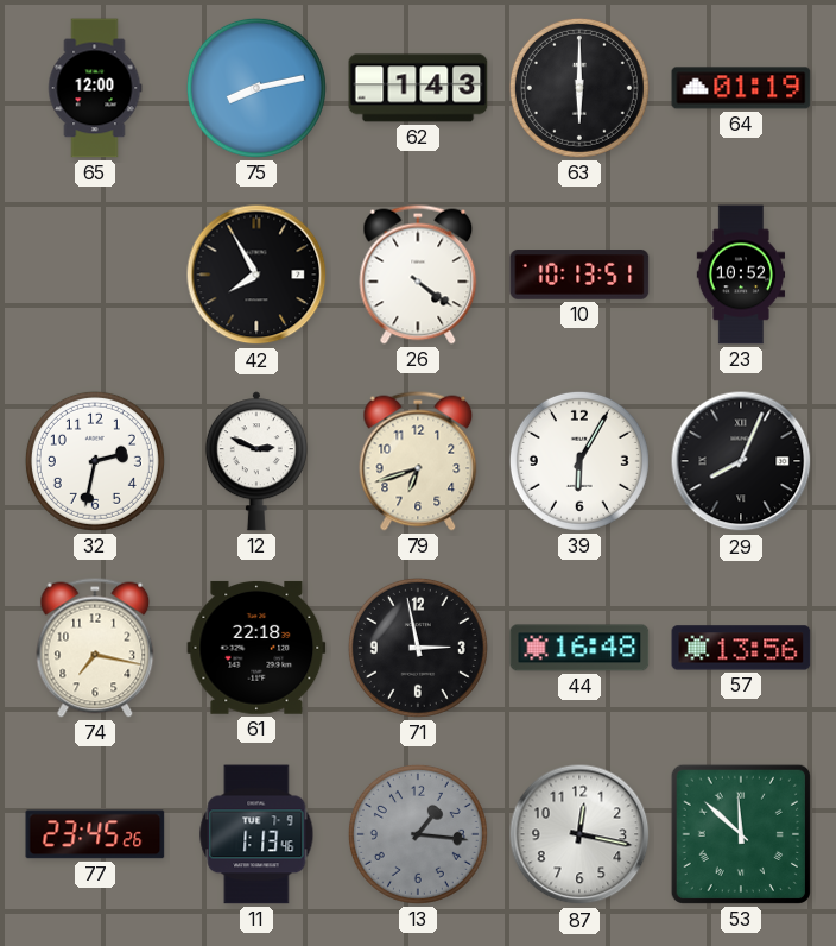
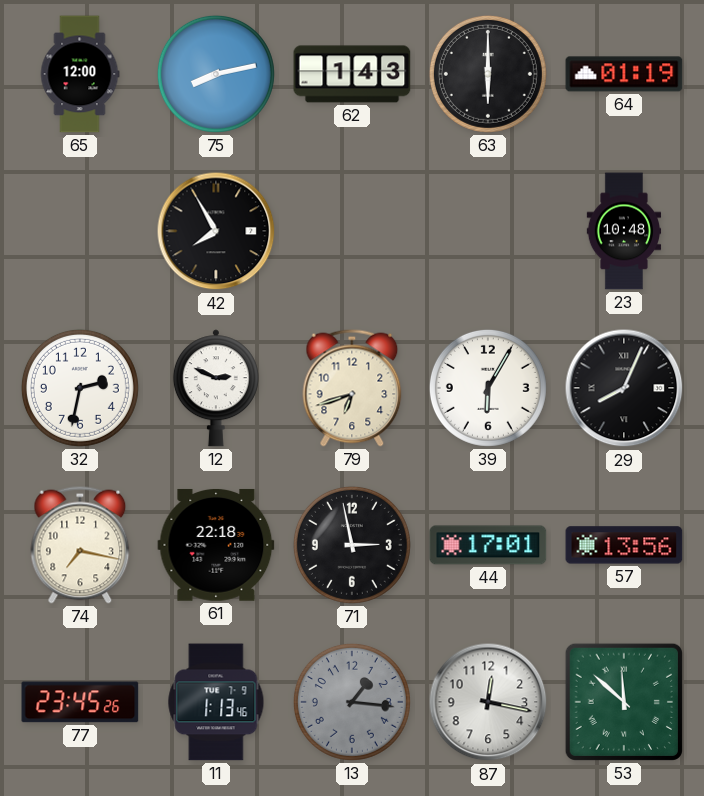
26: 4:21 -> none (418, 275)
10: 10:13 -> none (579, 275)
23: 10:52 -> 10:48 (624, 231)
44: 16:48 -> 17:01 (488, 545)
